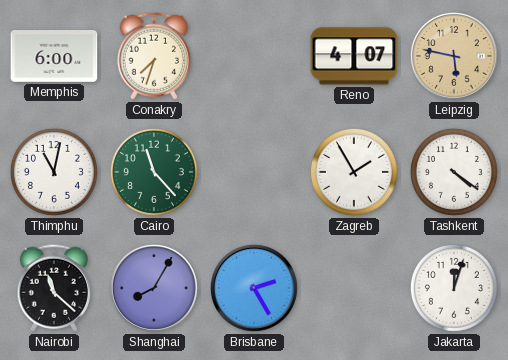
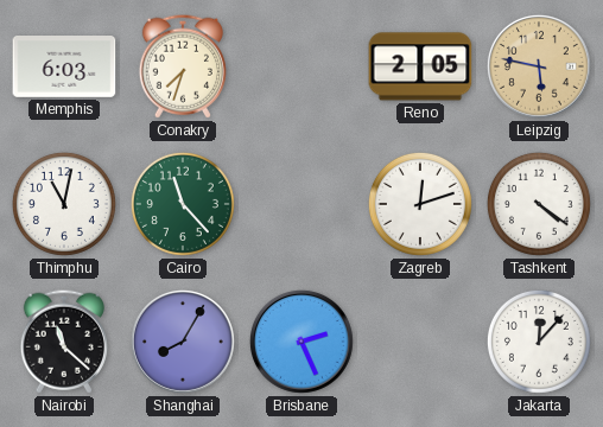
Memphis: 6:00 -> 6:03 (64, 68)
Reno: 4:07 -> 2:05 (420, 66)
Zagreb: 1:55 -> 12:12 (420, 204)
Brisbane: 2:25 -> 2:26 (301, 342)
Jakarta: 12:03 -> 12:07 (539, 342)
